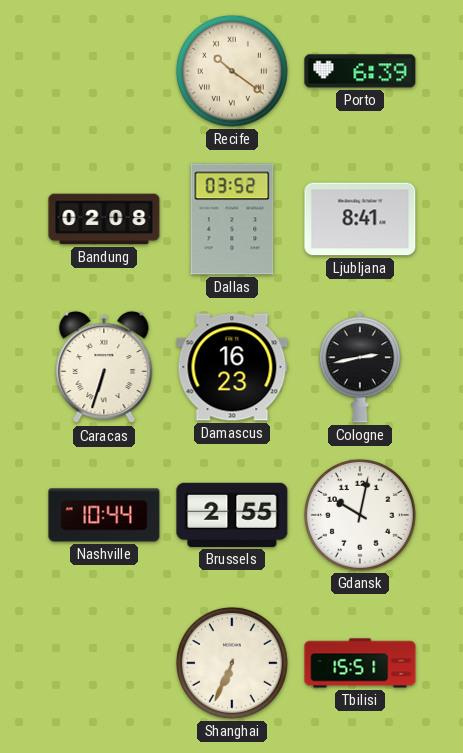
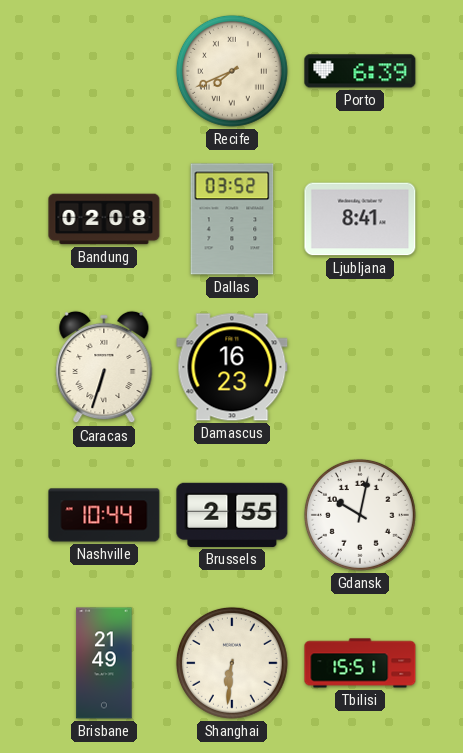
Recife: 10:21 -> 7:41 (232, 71)
Cologne: 2:43 -> none (359, 367)
Brisbane: none -> 21:49 (104, 663)
Shanghai: 6:34 -> 6:31 (232, 663)
